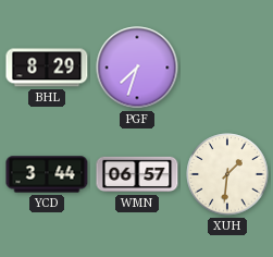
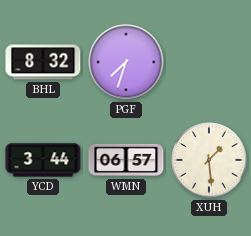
BHL: 8:29 -> 8:32 (43, 62)
XUH: 1:31 -> 1:29 (209, 160)
